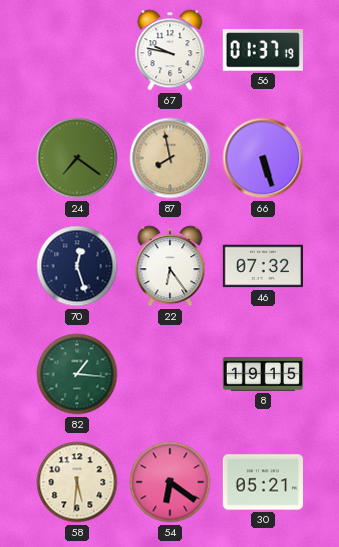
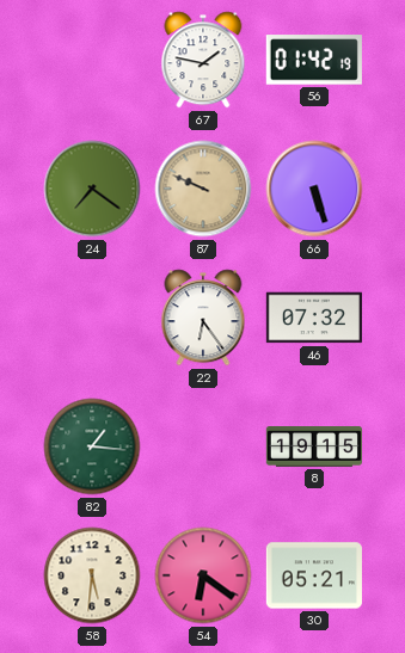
67: 9:47 -> 1:47 (203, 60)
56: 01:37 -> 01:42 (314, 60)
87: 7:58 -> 9:49 (203, 189)
70: 12:27 -> none (77, 266)
